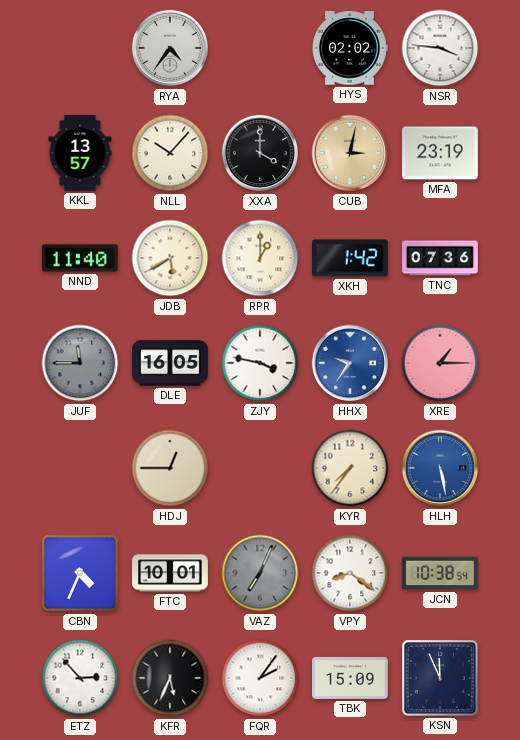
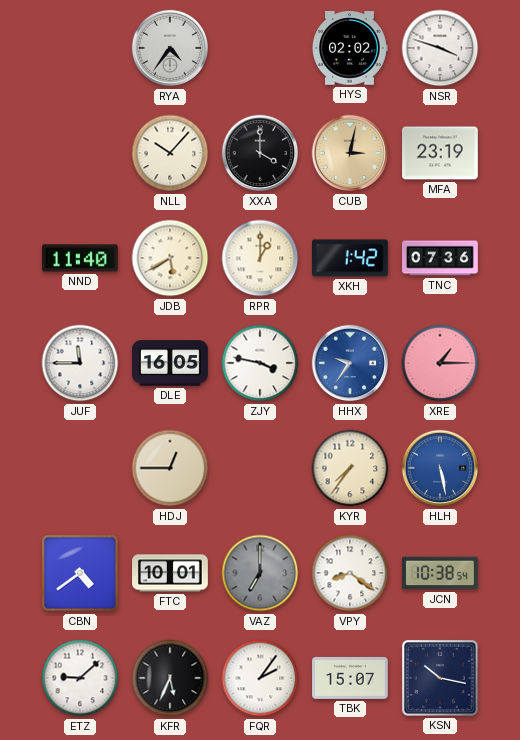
NSR: 3:46 -> 3:48 (440, 48)
KKL: 13:57 -> none (80, 154)
JUF dial: grey -> white (80, 363)
CBN: 4:34 -> 4:39 (80, 573)
VAZ: 7:04 -> 7:00 (260, 573)
ETZ: 2:53 -> 9:08 (80, 678)
TBK: 15:09 -> 15:07 (351, 678)
KSN: 11:56 -> 10:17 (440, 678)
